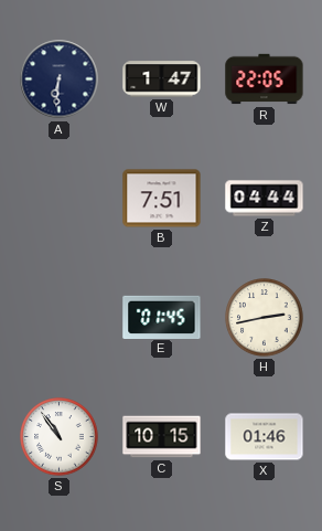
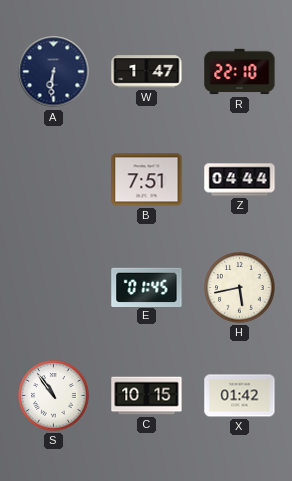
R: 22:05 -> 22:10 (240, 72)
H: 2:43 -> 5:43 (240, 288)
X: 01:46 -> 01:42 (240, 396)
